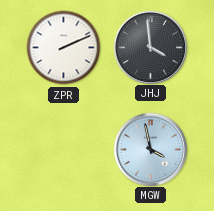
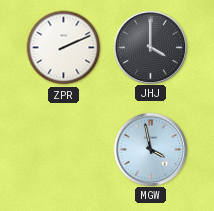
JHJ: 3:59 -> 4:00 (150, 47)
